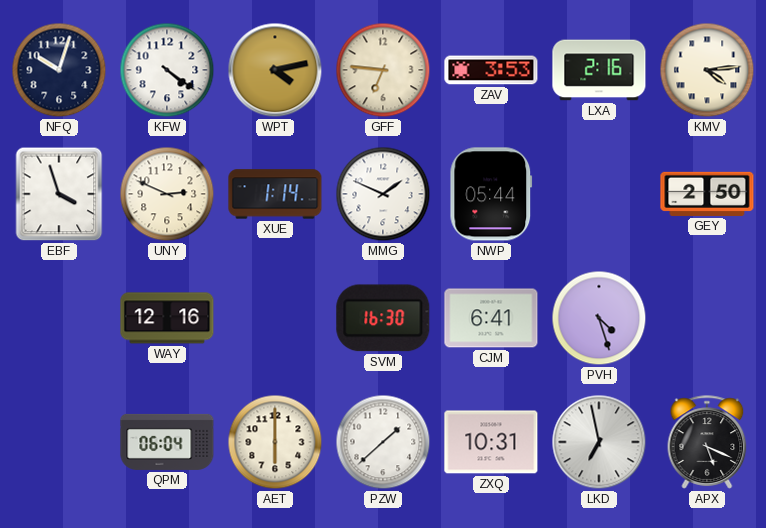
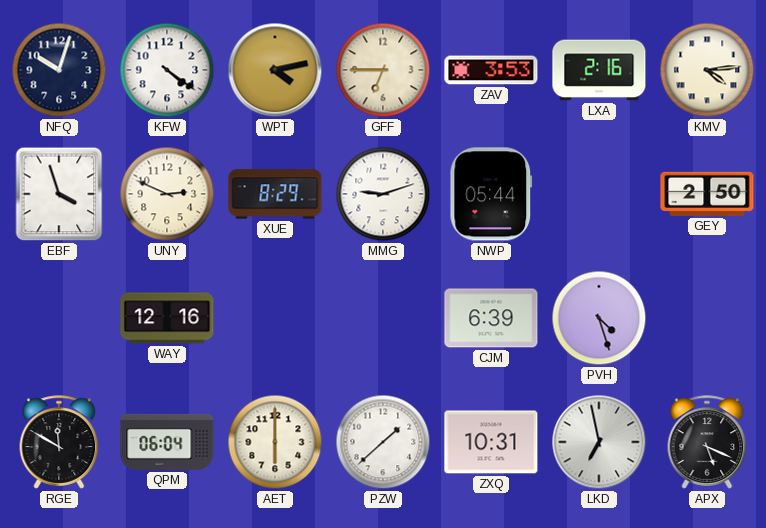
GFF: 6:46 -> 6:45 (383, 70)
XUE: 1:14 -> 8:29 (275, 194)
MMG: 1:49 -> 9:12 (383, 194)
SVM: 16:30 -> none (383, 318)
CJM: 6:41 -> 6:39 (491, 318)
RGE: none -> 11:50 (59, 442)
